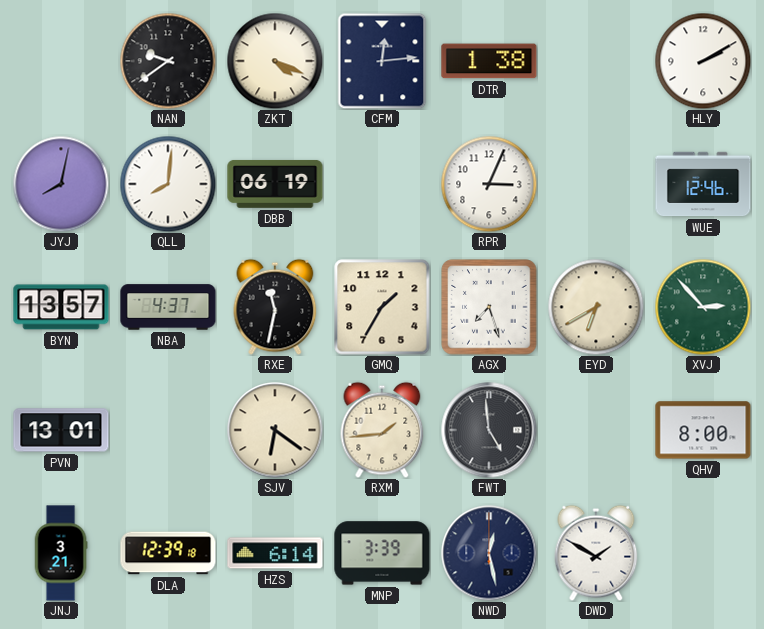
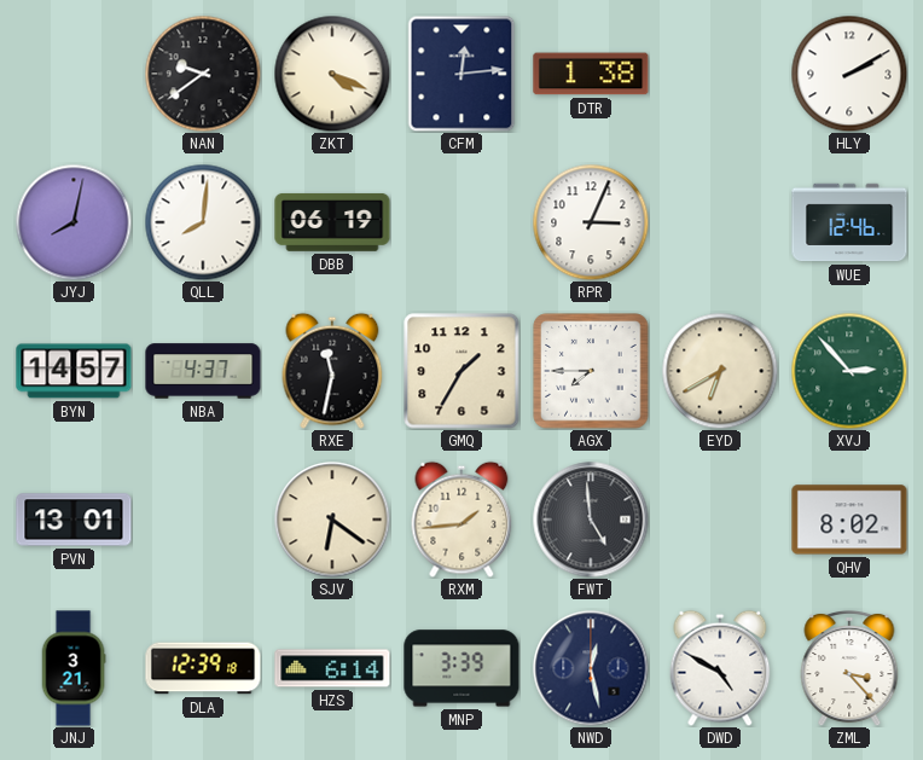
BYN: 13:57 -> 14:57 (74, 371)
AGX: 7:27 -> 7:45 (591, 371)
QHV: 8:00 -> 8:02 (849, 520)
DWD: 1:50 -> 4:50 (720, 668)
ZML: none -> 3:23 (849, 668)
